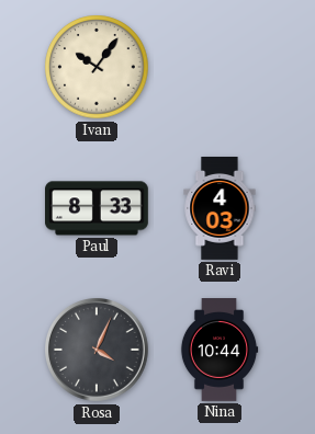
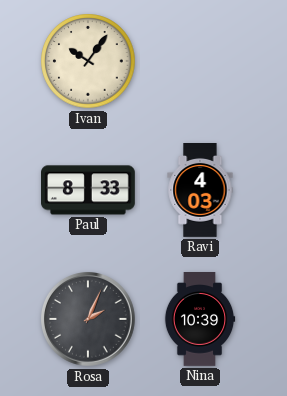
Rosa: 4:04 -> 2:04 (89, 320)
Nina: 10:44 -> 10:39 (200, 320)
